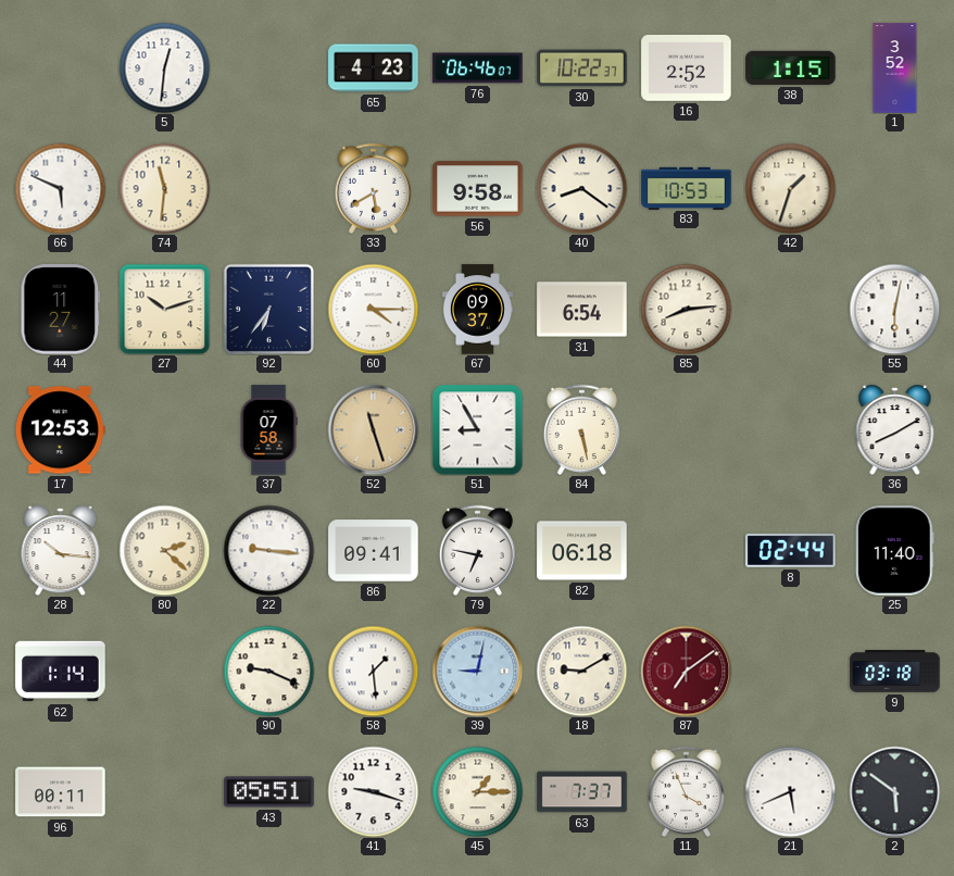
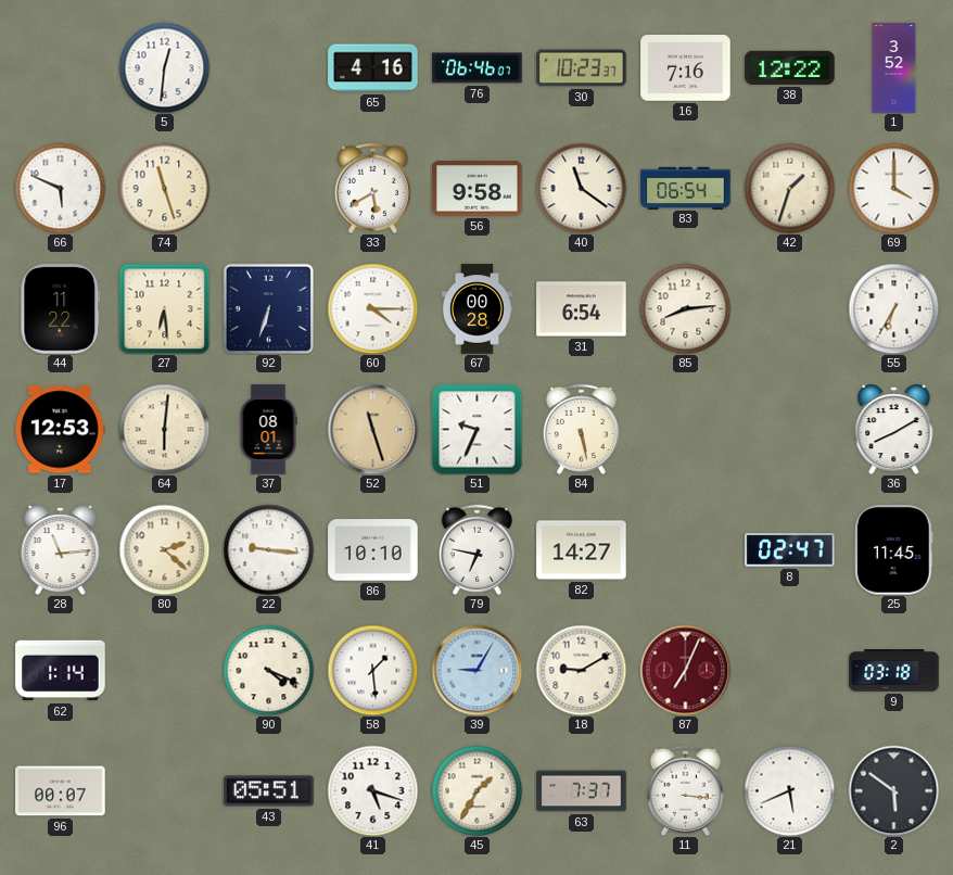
65: 4:23 -> 4:16 (373, 68)
30: 10:22 -> 10:23 (582, 68)
16: 2:52 -> 7:16 (686, 68)
38: 1:15 -> 12:22 (790, 67)
74: 11:31 -> 11:27 (164, 188)
40: 8:21 -> 11:21 (581, 188)
83: 10:53 -> 06:54 (686, 188)
69: none -> 4:00 (893, 188)
44: 11:27 -> 11:22 (61, 309)
27: 10:12 -> 6:29 (164, 308)
92: 6:36 -> 6:33 (268, 308)
67: 09:37 -> 00:28 (476, 309)
55: 6:02 -> 6:35 (893, 308)
64: none -> 6:01 (164, 429)
37: 07:58 -> 08:01 (268, 430)
51: 8:55 -> 9:34 (476, 429)
28: 10:16 -> 11:14 (61, 550)
86: 09:41 -> 10:10 (373, 550)
82: 06:18 -> 14:27 (582, 550)
8: 02:44 -> 02:47 (790, 550)
25: 11:40 -> 11:45 (894, 550)
90: 9:19 -> 4:19 (268, 670)
39: 9:02 -> 9:05 (476, 670)
87: 7:09 -> 7:04 (685, 670)
96: 00:11 -> 00:07 (61, 791)
41: 9:18 -> 5:18 (372, 790)
45: 1:15 -> 1:35 (476, 790)
11: 3:56 -> 3:16 (685, 790)
